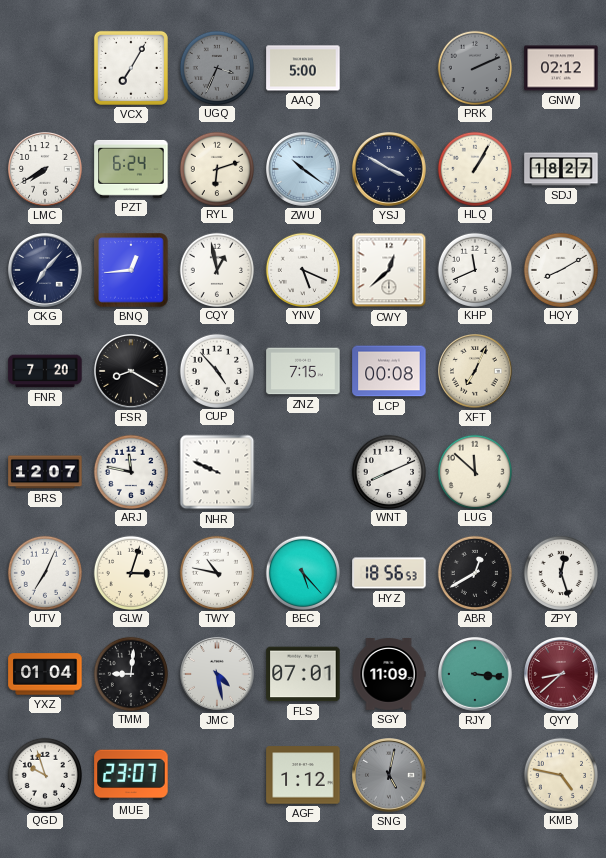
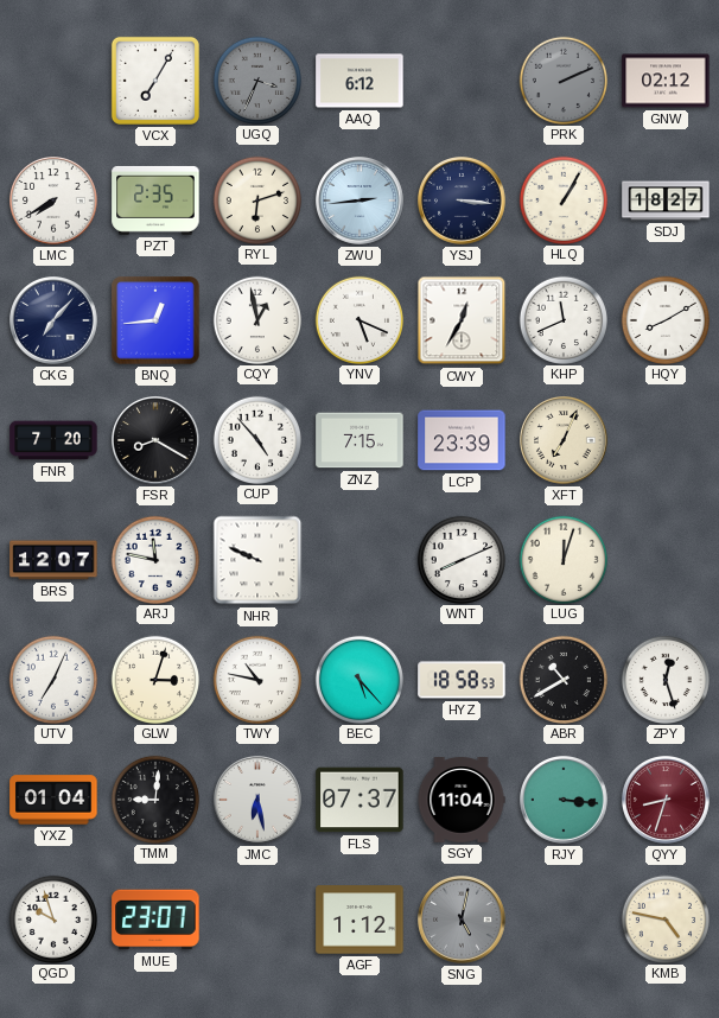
AAQ: 5:00 -> 6:12 (359, 81)
PZT: 6:24 -> 2:35 (155, 201)
ZWU: 10:21 -> 2:44 (359, 201)
YSJ: 3:50 -> 3:16 (462, 201)
CWY: 12:38 -> 12:35 (462, 320)
LCP: 00:08 -> 23:39 (462, 440)
LUG: 11:52 -> 12:03 (562, 559)
HYZ: 18:56 -> 18:58 (462, 680)
ABR: 12:40 -> 10:40 (562, 679)
JMC: 4:28 -> 6:28 (257, 800)
FLS: 07:01 -> 07:37 (359, 800)
SGY: 11:09 -> 11:04 (462, 801)
QYY: 8:38 -> 8:33 (666, 800)
